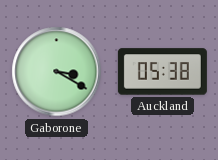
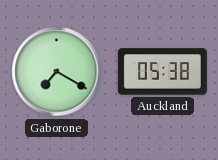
Gaborone: 3:20 -> 7:20 (57, 72)
